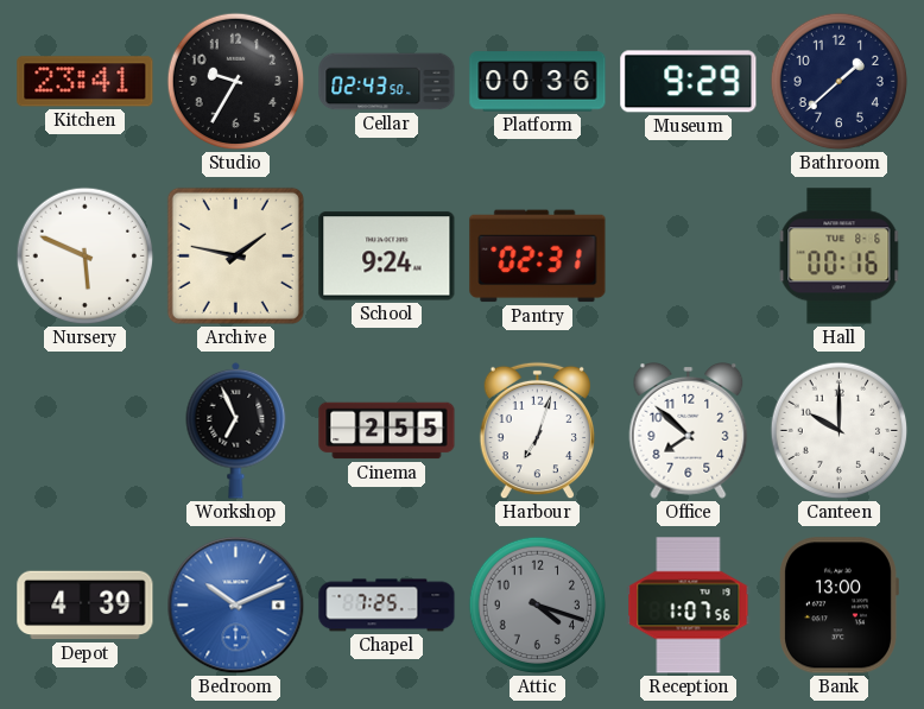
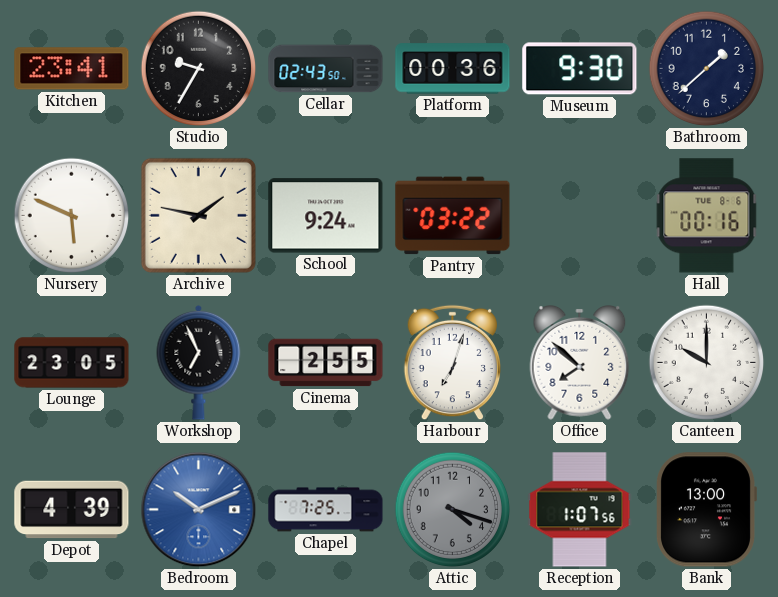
Museum: 9:29 -> 9:30 (580, 69)
Pantry: 02:31 -> 03:22 (453, 216)
Lounge: none -> 23:05 (72, 363)
